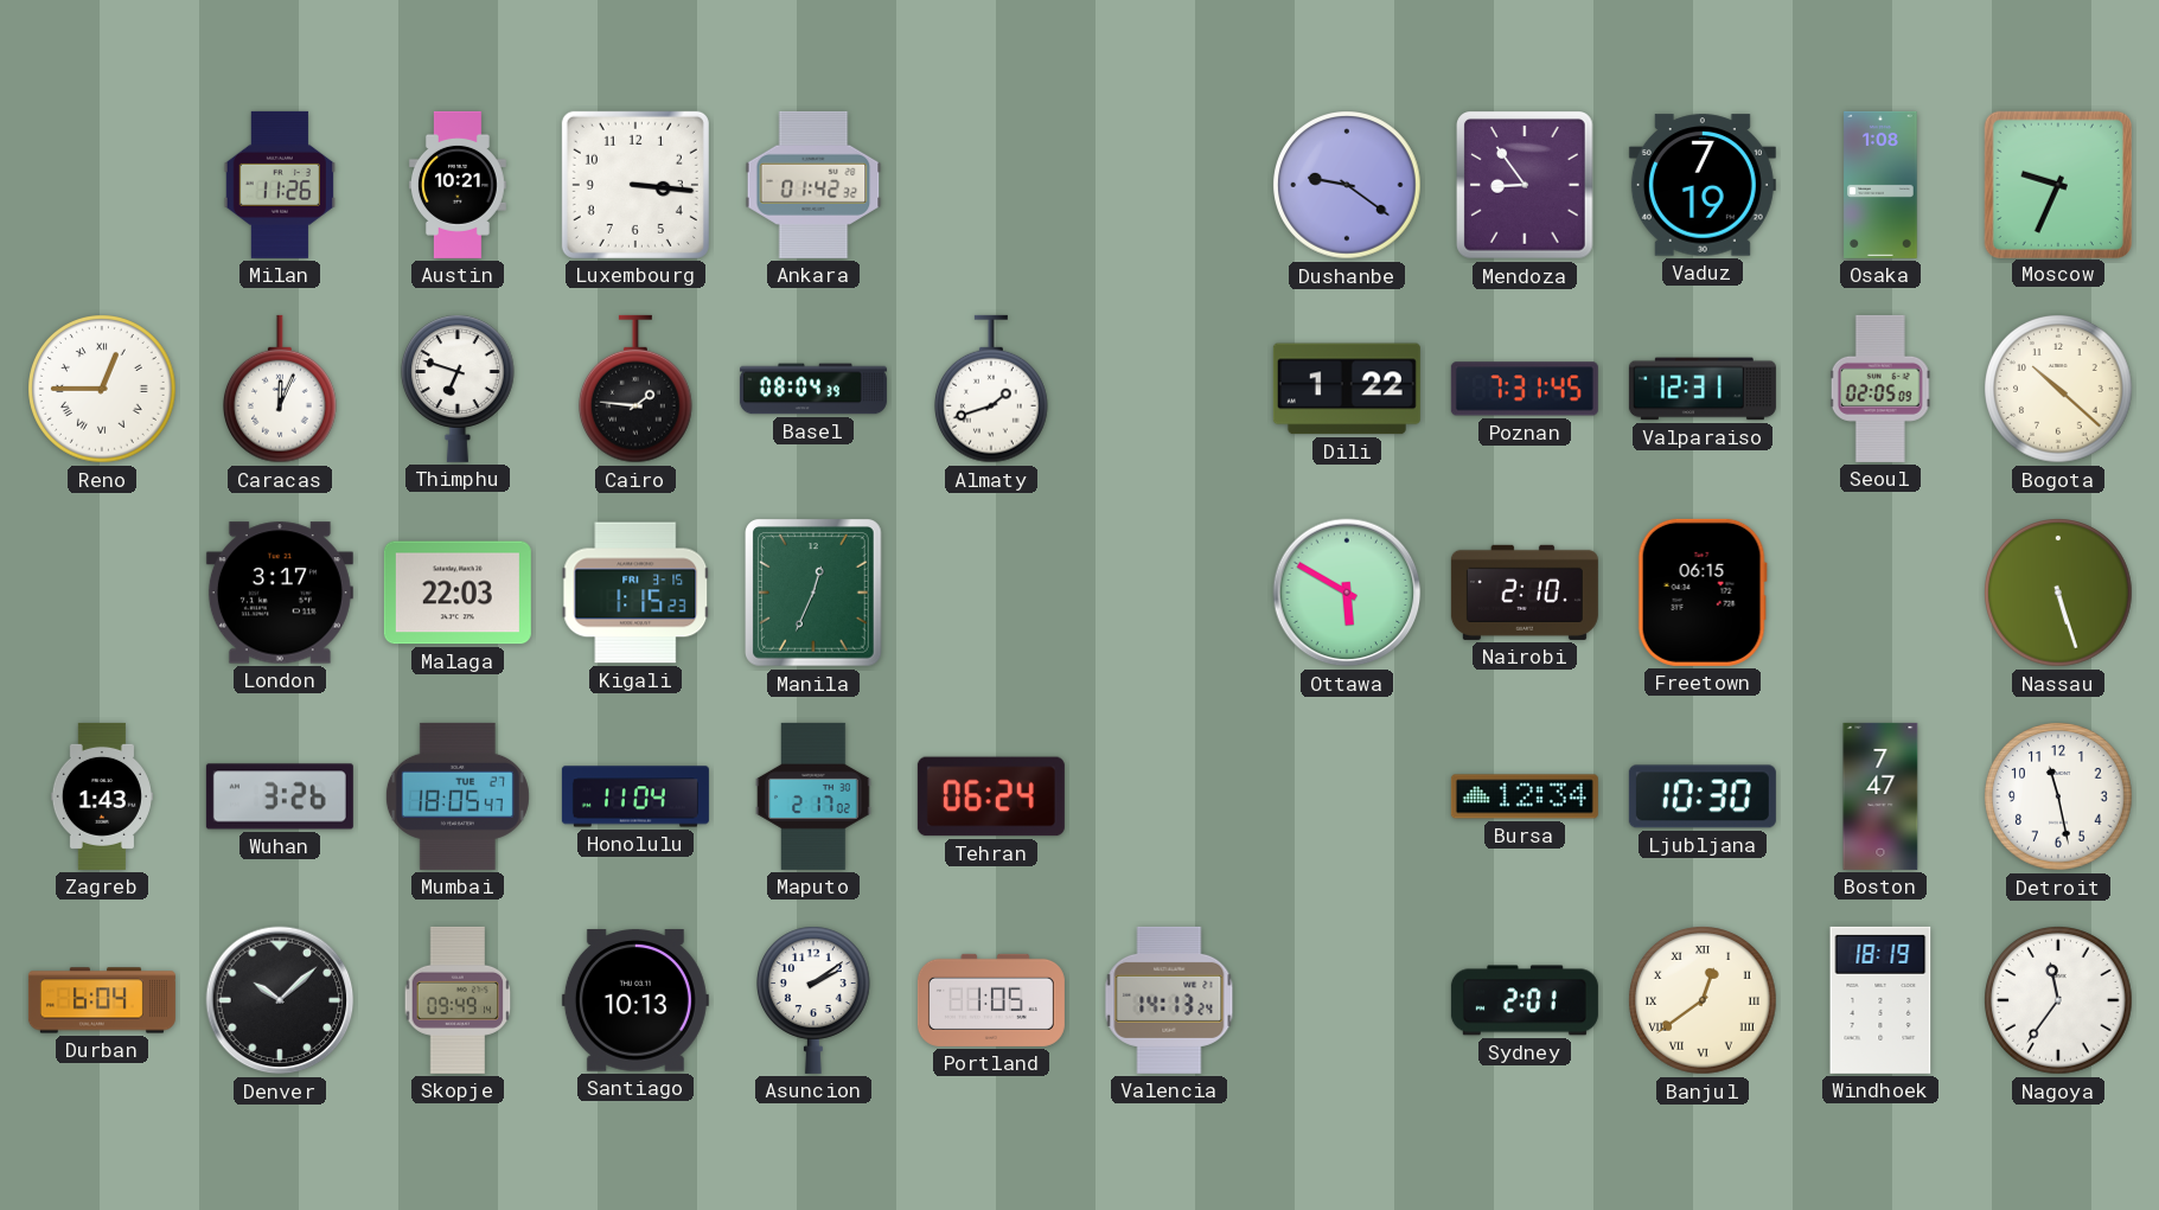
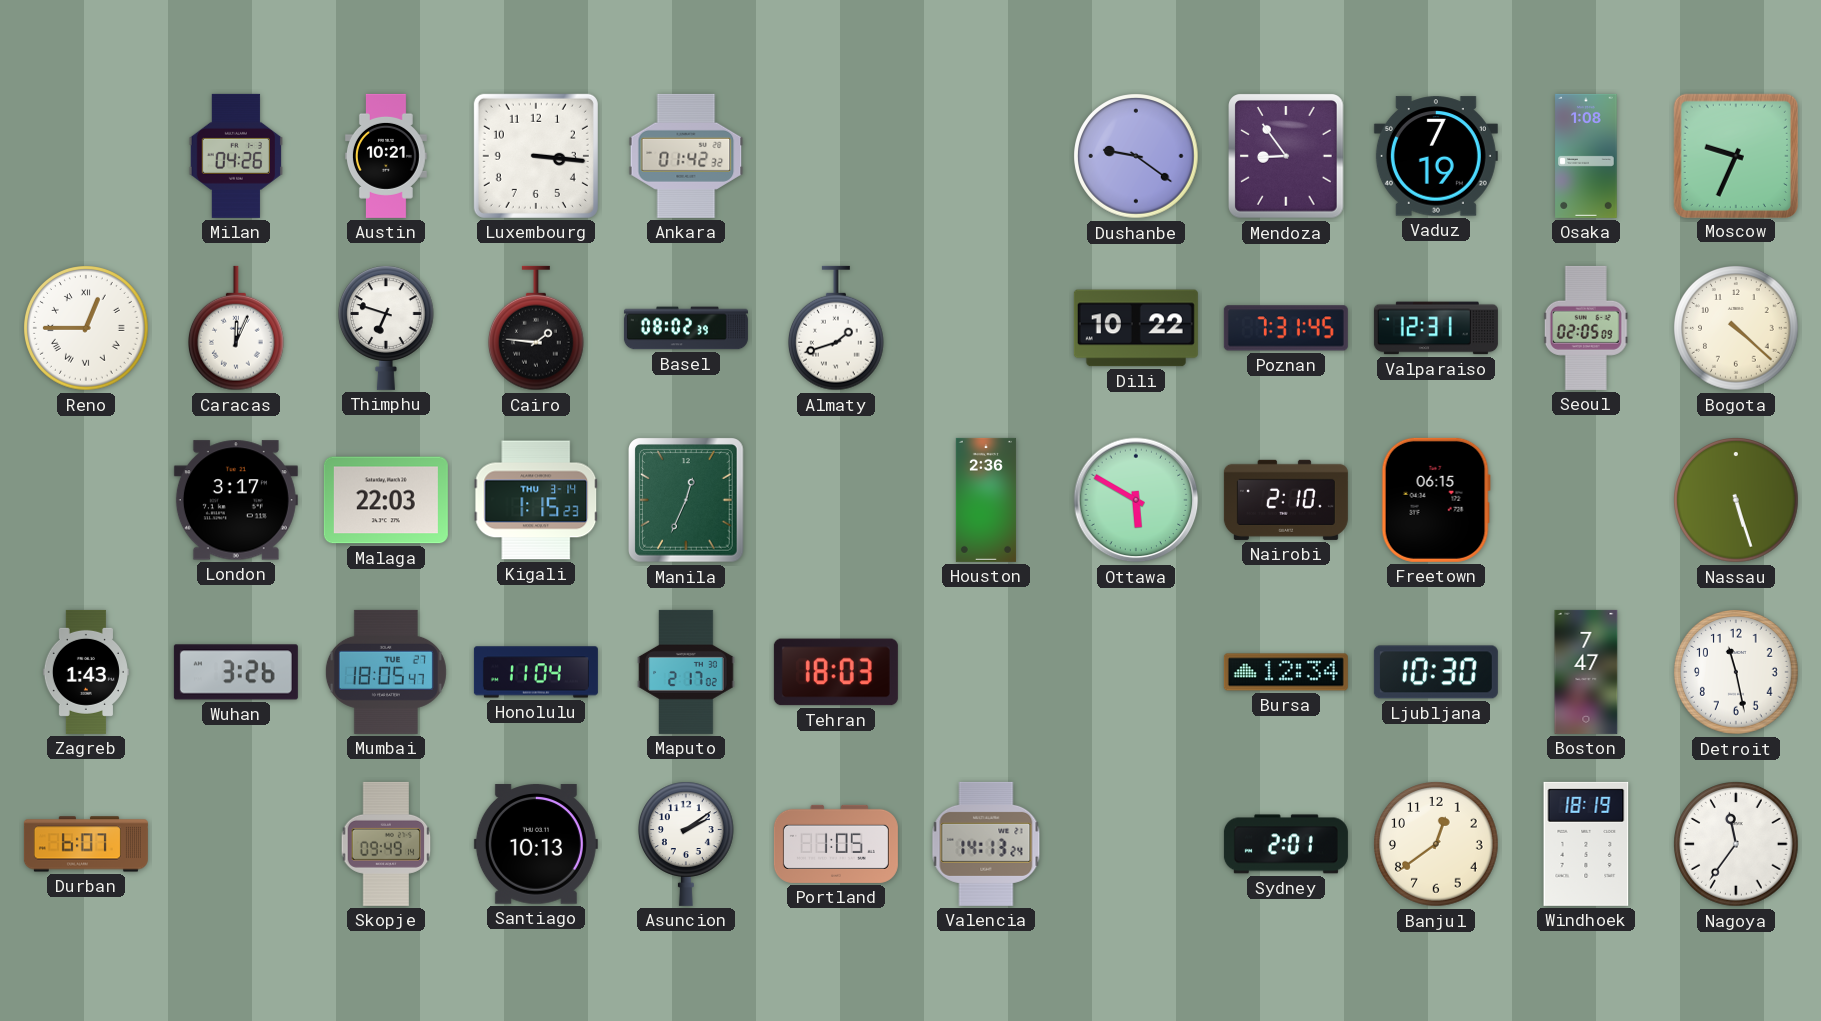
Milan: 11:26 -> 04:26 (235, 156)
Basel: 08:04 -> 08:02 (686, 328)
Dili: 1:22 -> 10:22 (1136, 328)
Bogota: 10:22 -> 4:22 (1736, 328)
Kigali date: FRI 3-15 -> THU 3-14 (536, 500)
Houston: none -> 2:36 (986, 500)
Tehran: 06:24 -> 18:03 (836, 672)
Durban: 6:04 -> 6:07 (86, 844)
Denver: 10:08 -> none (280, 1000)
Banjul numerals: Roman -> Arabic (1436, 844)
